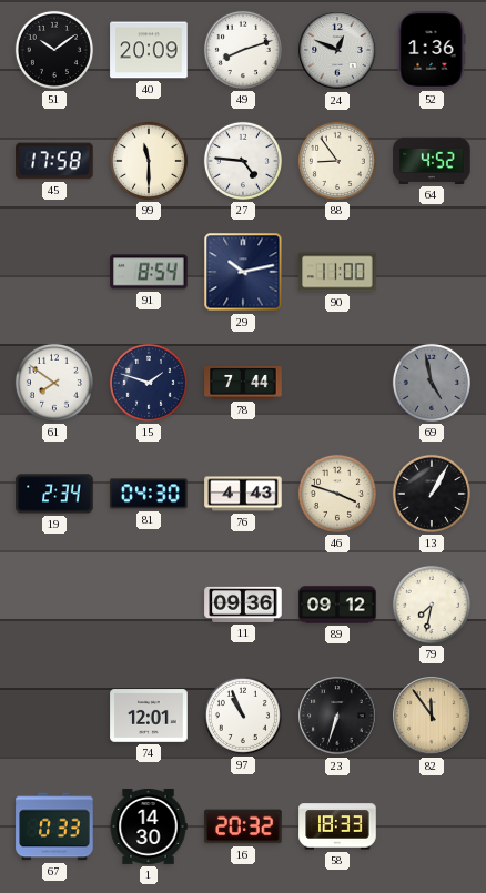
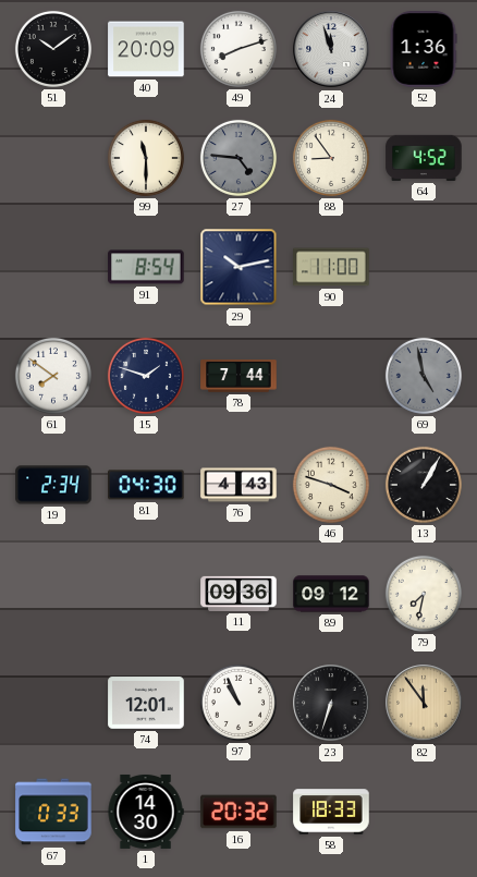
24: 12:49 -> 11:57 (331, 49)
45: 17:58 -> none (54, 161)
27 dial: white -> grey (238, 158)
